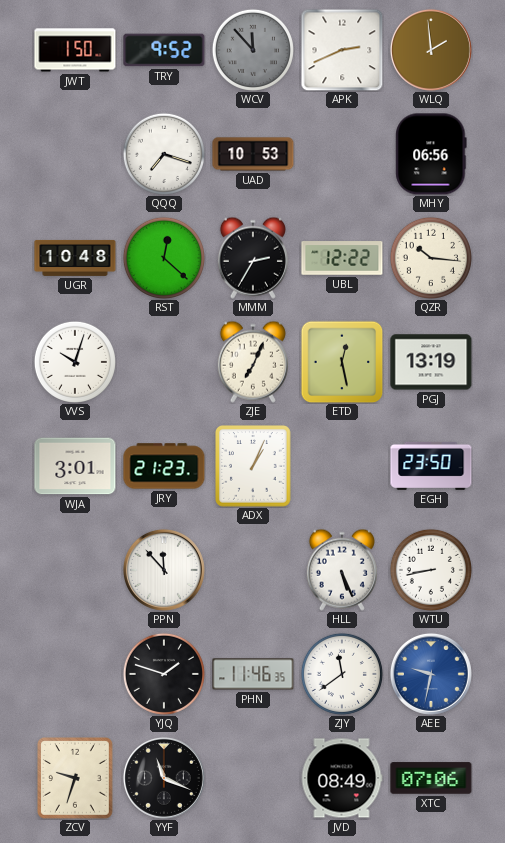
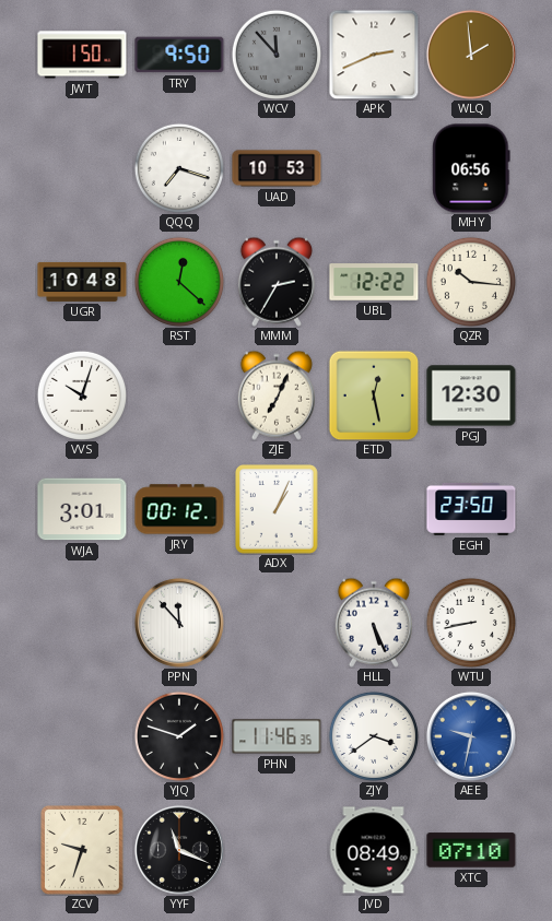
TRY: 9:52 -> 9:50 (179, 55)
PGJ: 13:19 -> 12:30 (471, 395)
JRY: 21:23 -> 00:12 (179, 509)
ZJY: 11:39 -> 3:39 (374, 736)
XTC: 07:06 -> 07:10 (471, 850)
